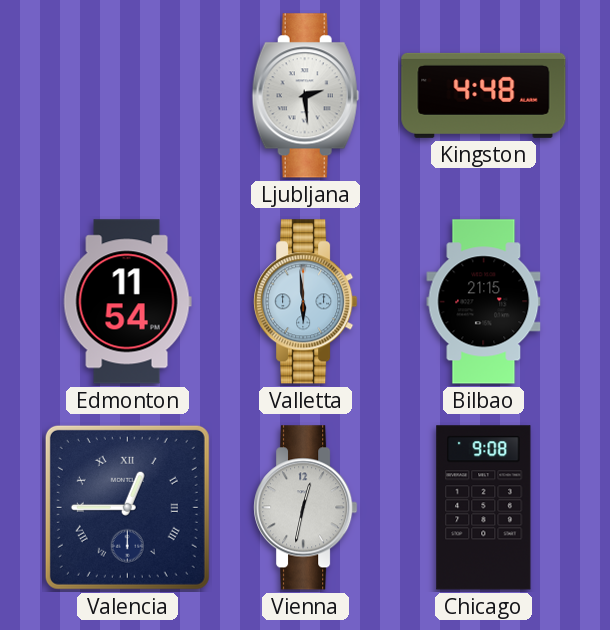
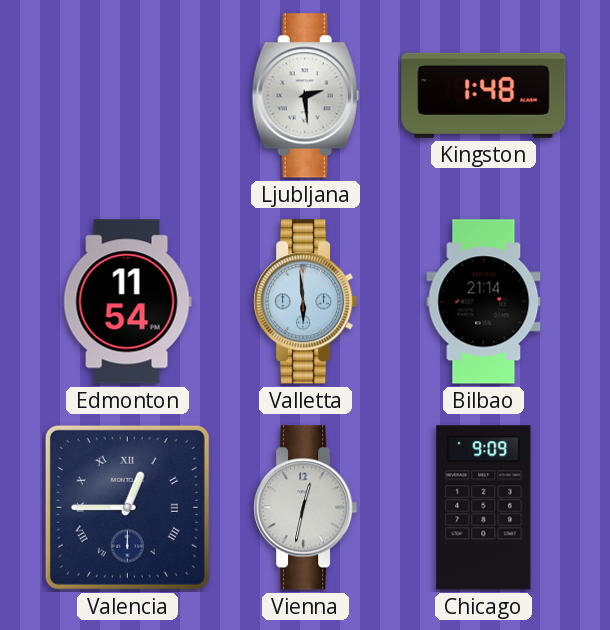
Kingston: 4:48 -> 1:48 (484, 95)
Bilbao: 21:15 -> 21:14 (484, 302)
Chicago: 9:08 -> 9:09 (484, 508)
